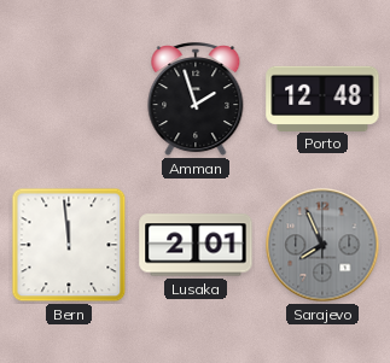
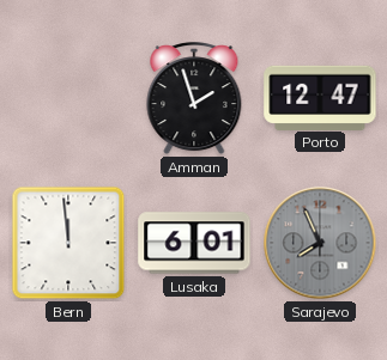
Porto: 12:48 -> 12:47 (320, 97)
Lusaka: 2:01 -> 6:01 (194, 243)
